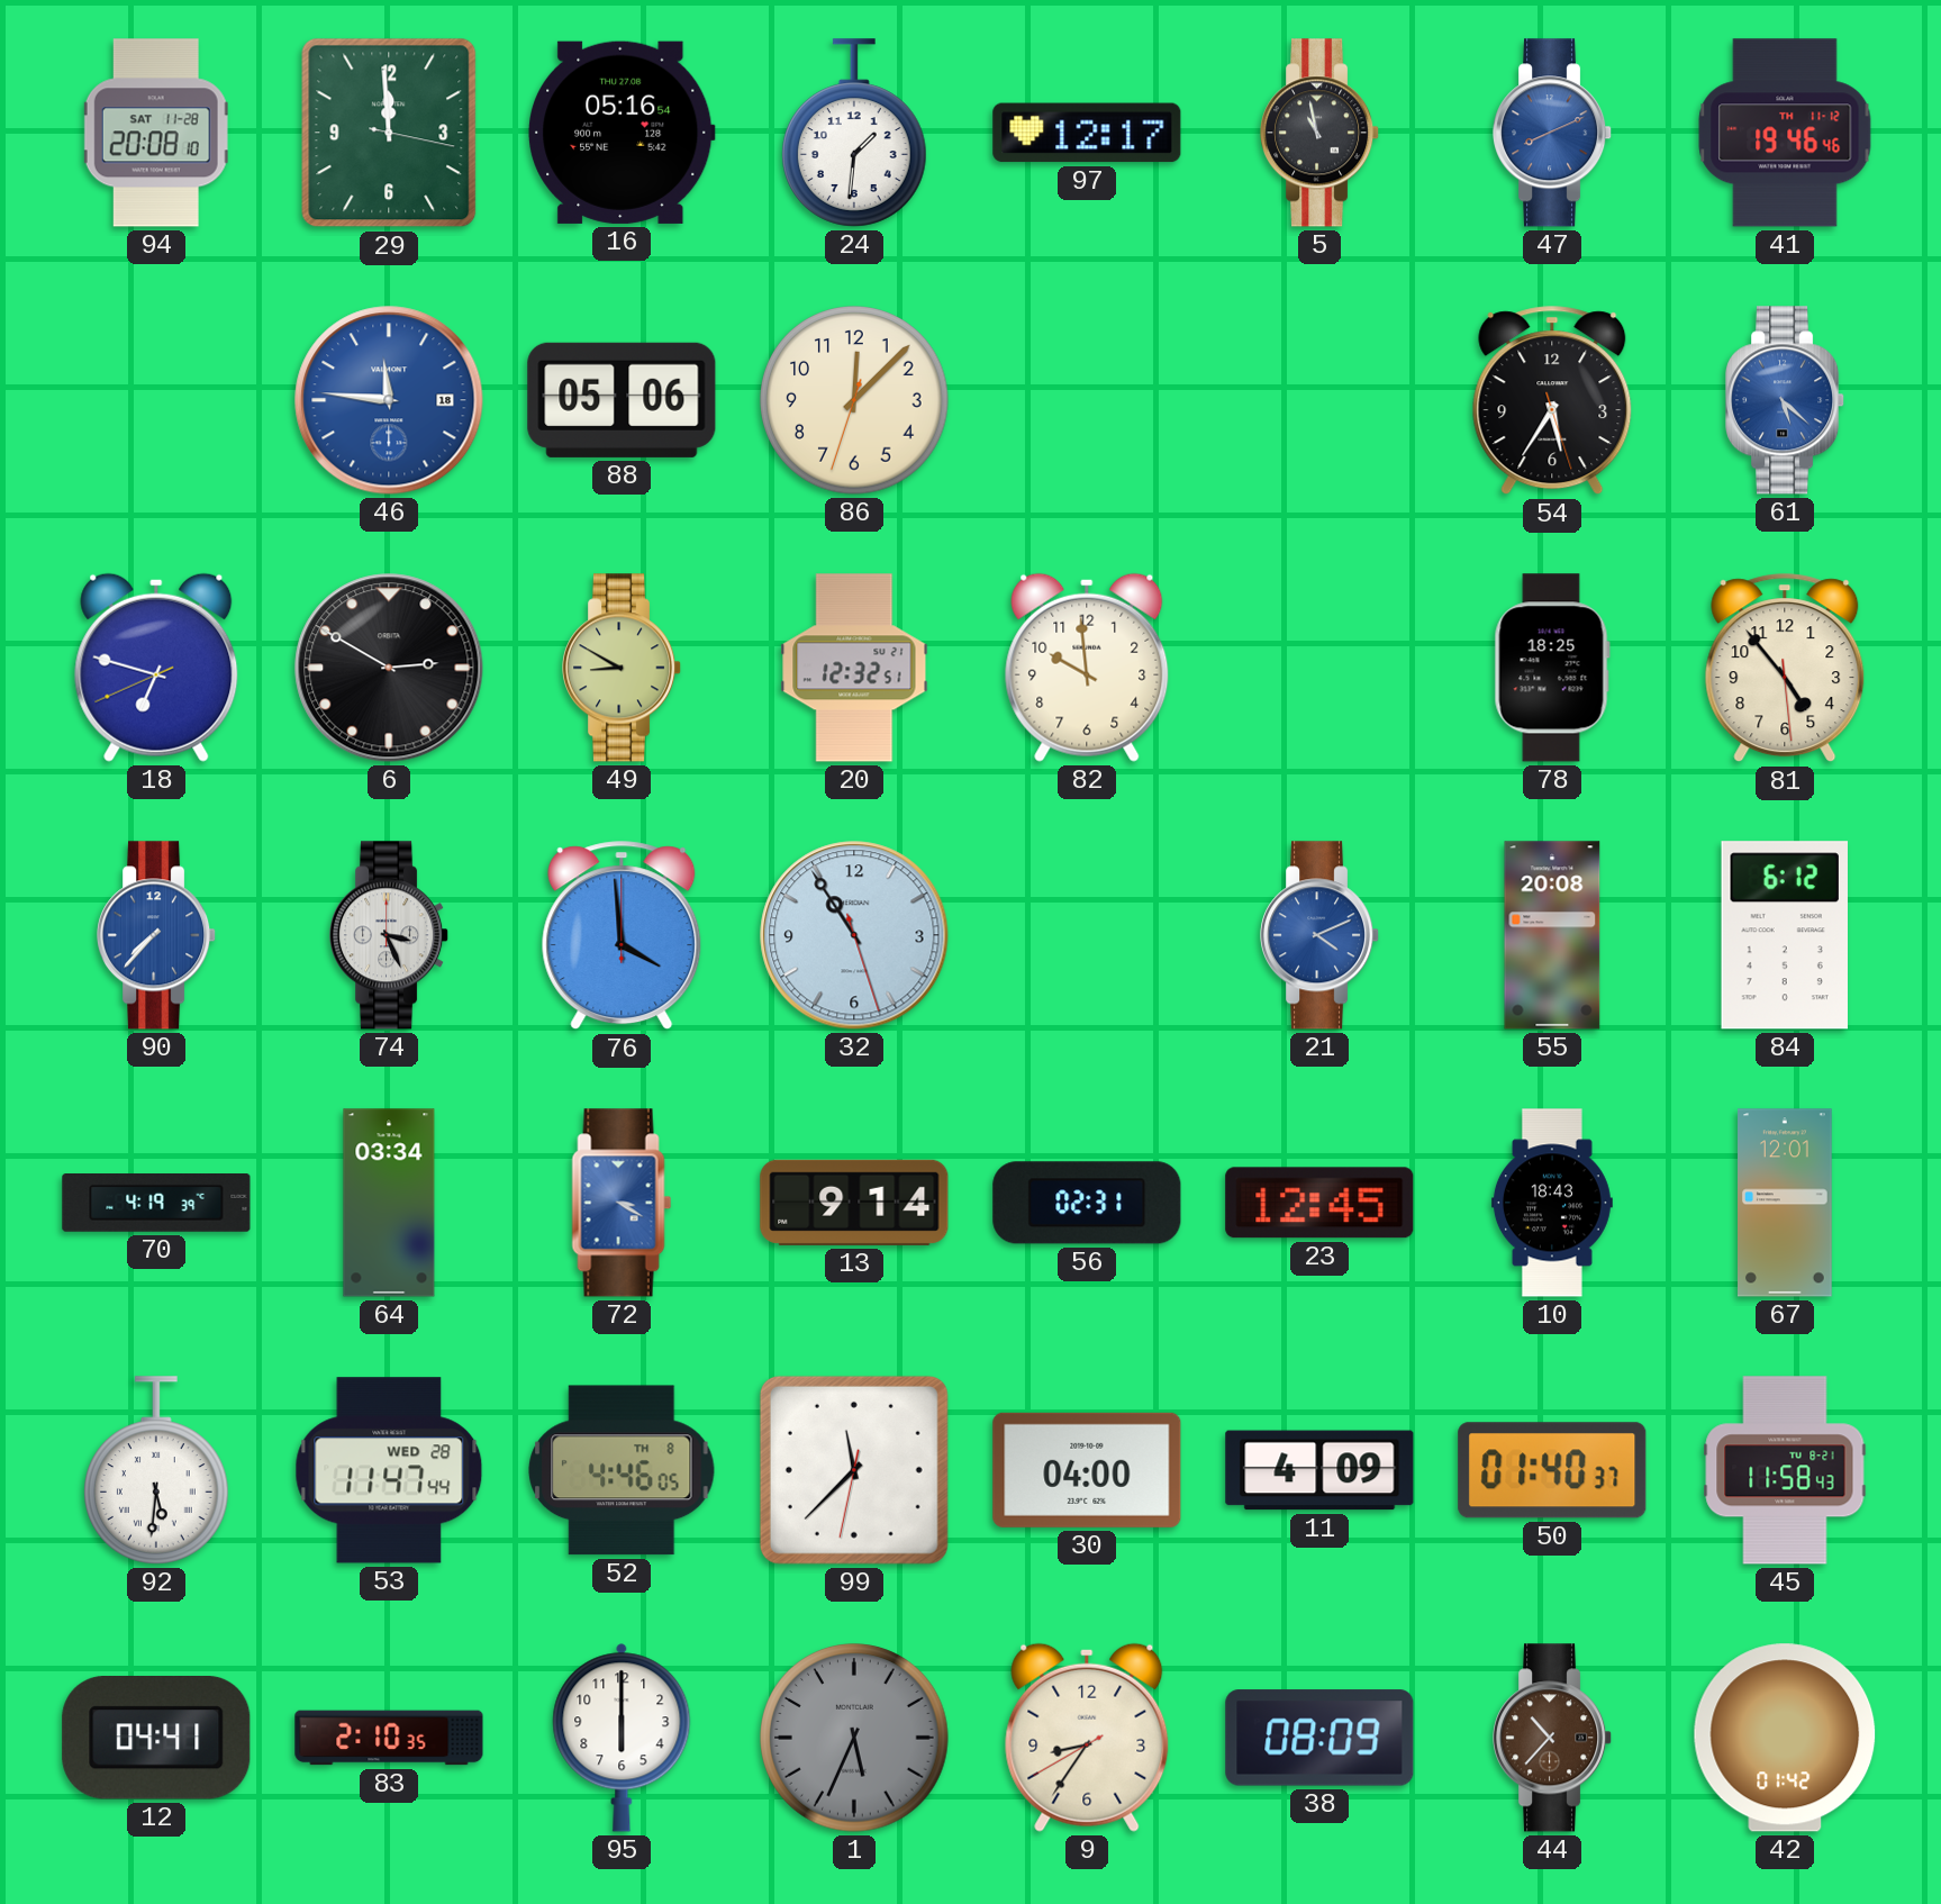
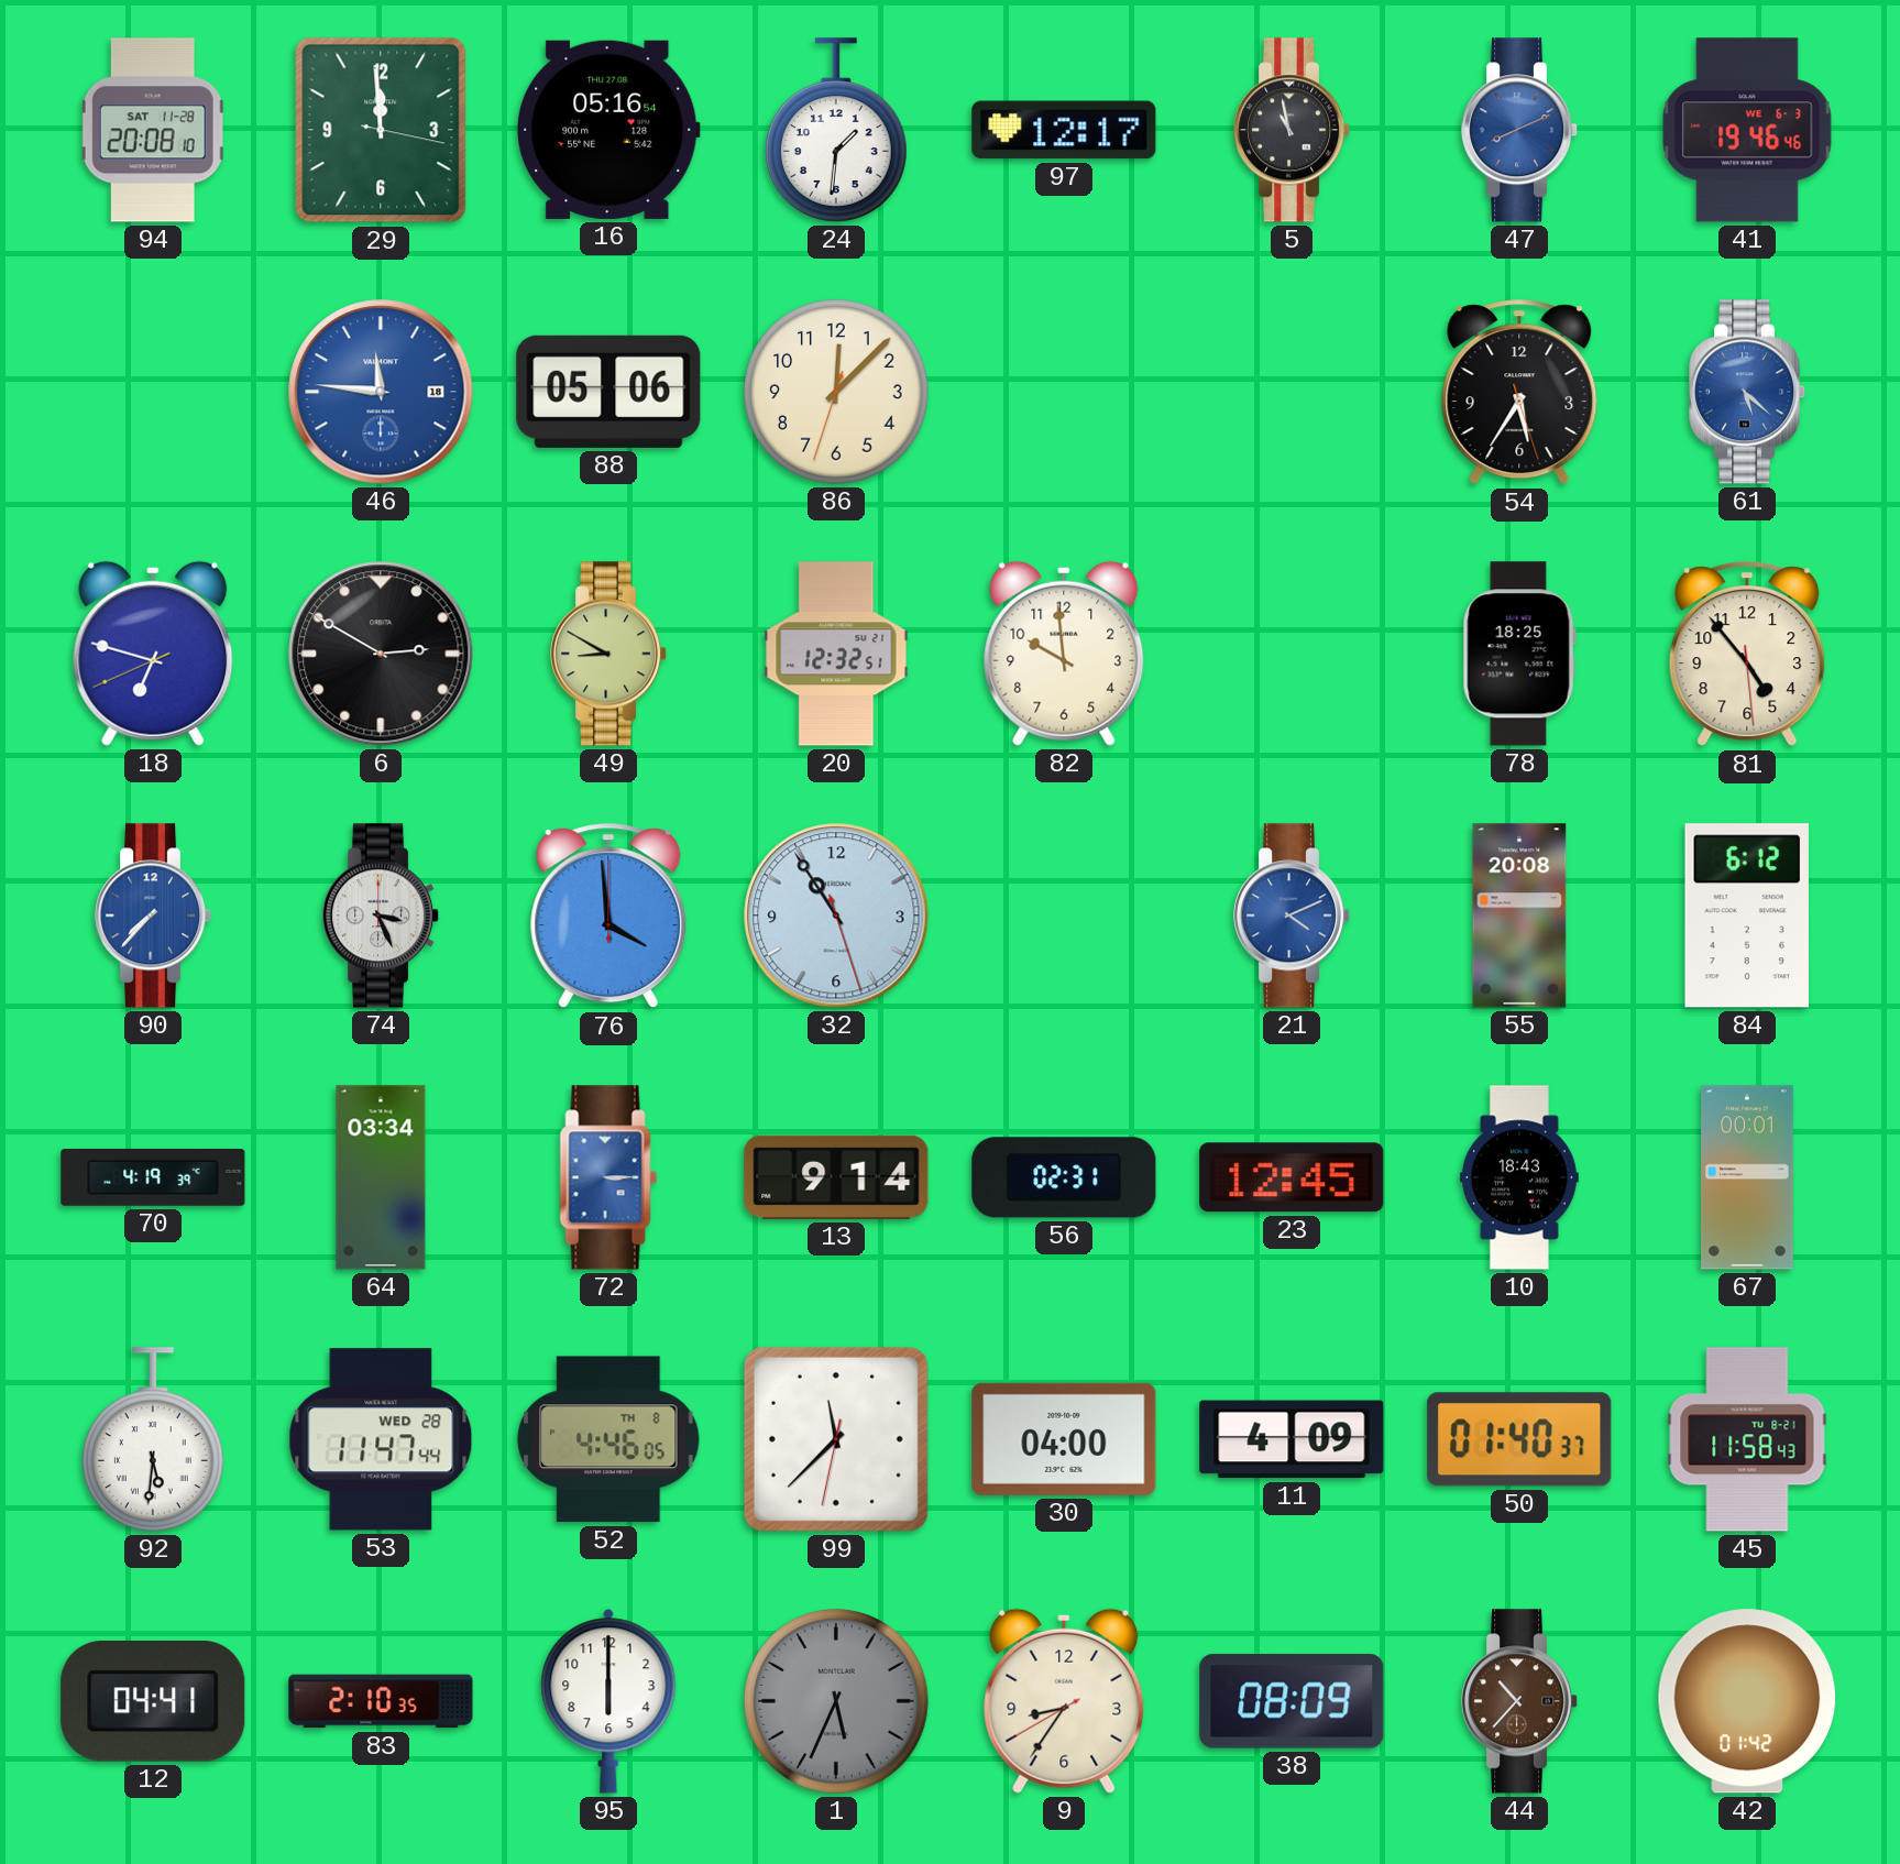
41 date: TH 11-12 -> WE 6-3 (1747, 130)
72: 3:20 -> 3:15 (608, 1177)
67: 12:01 -> 00:01 (1748, 1177)
